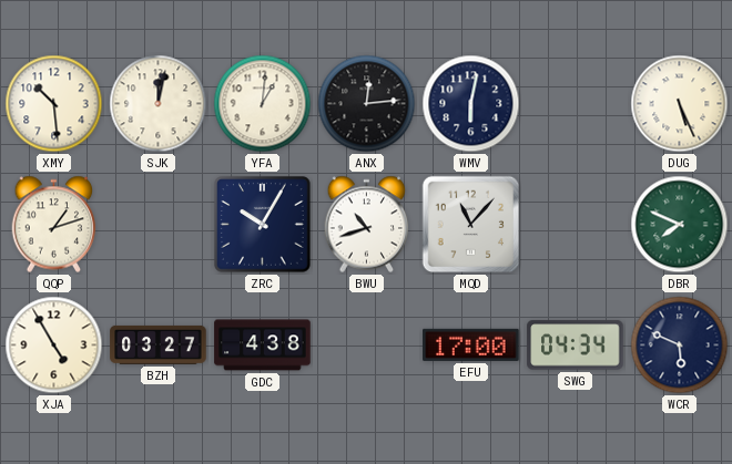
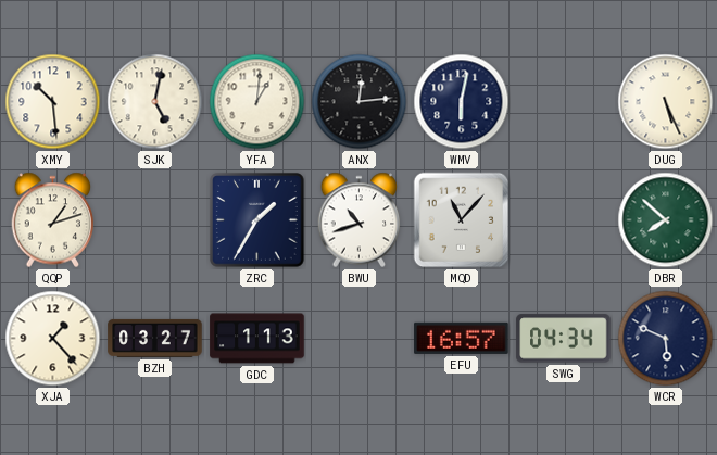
SJK: 12:02 -> 5:02 (155, 102)
ZRC: 10:05 -> 1:35 (257, 220)
DBR: 7:49 -> 7:52 (666, 220)
XJA: 4:55 -> 1:23 (53, 339)
GDC: 4:38 -> 1:13 (257, 339)
EFU: 17:00 -> 16:57 (462, 338)
